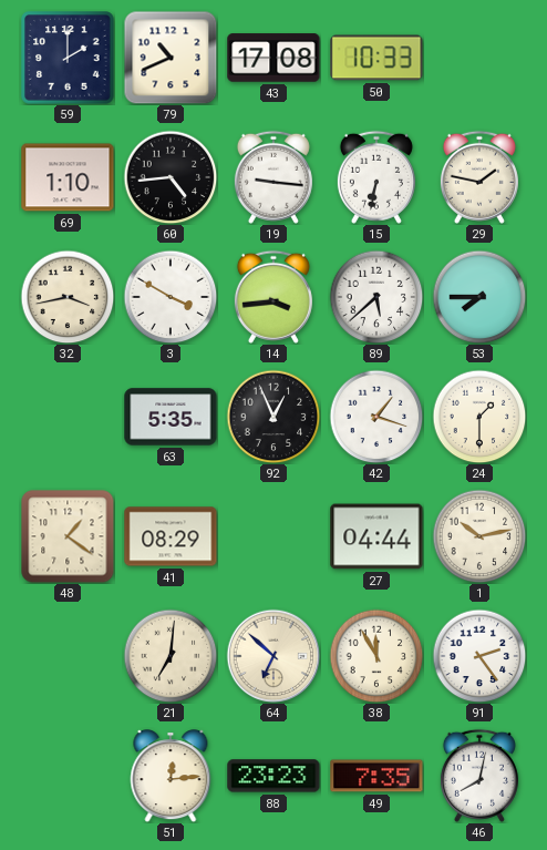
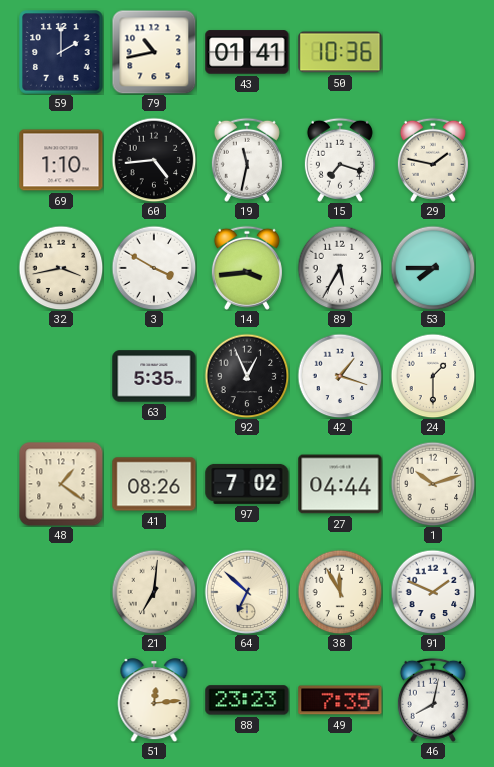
79: 10:41 -> 10:43 (154, 52)
43: 17:08 -> 01:41 (247, 52)
50: 10:33 -> 10:36 (340, 52)
19: 9:16 -> 11:32 (247, 160)
15: 6:32 -> 7:18 (340, 160)
89: 5:38 -> 5:35 (340, 268)
41: 08:29 -> 08:26 (154, 484)
97: none -> 7:02 (247, 484)
1: 10:13 -> 10:12 (433, 484)
91: 2:24 -> 1:49 (433, 592)
